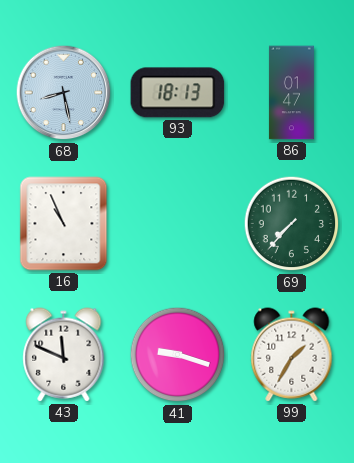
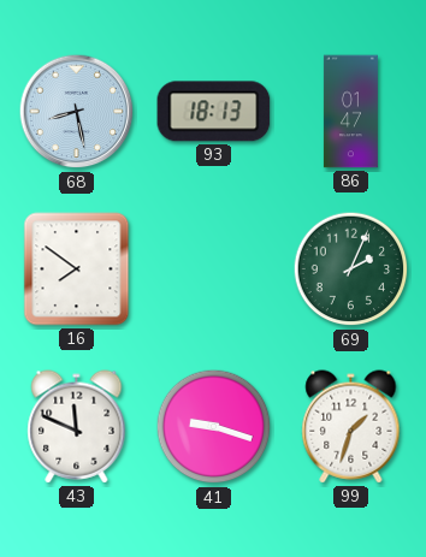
16: 10:56 -> 7:51 (77, 269)
69: 7:37 -> 2:04 (351, 269)
99: 1:35 -> 1:33 (351, 427)
